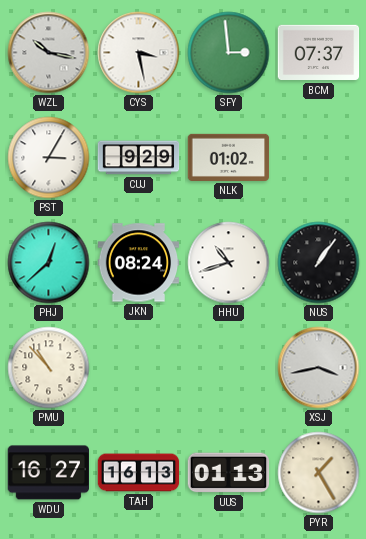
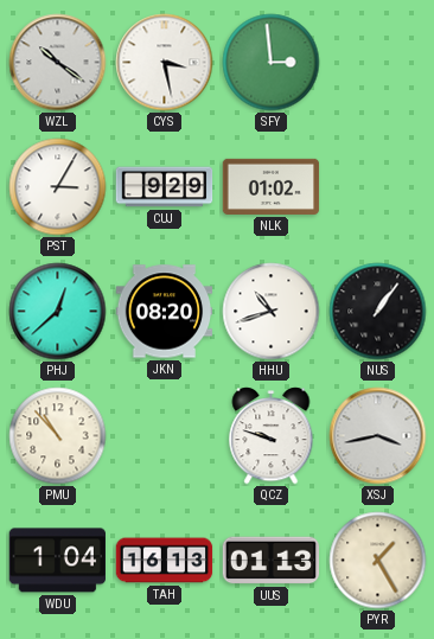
WZL: 10:17 -> 10:21 (58, 63)
BCM: 07:37 -> none (319, 53)
JKN: 08:24 -> 08:20 (165, 312)
QCZ: none -> 9:48 (272, 436)
WDU: 16:27 -> 1:04 (57, 561)
